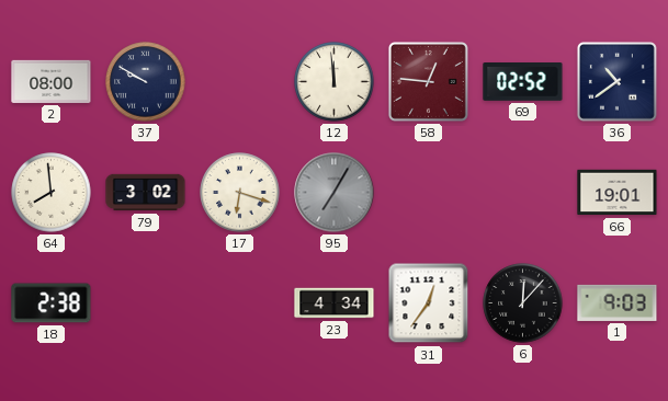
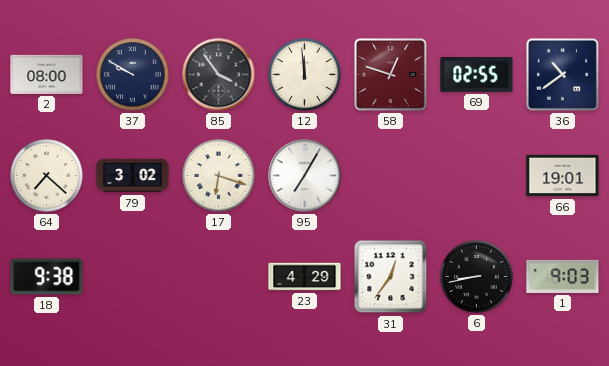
85: none -> 3:54 (219, 75)
58: 12:46 -> 12:48 (390, 74)
69: 02:52 -> 02:55 (477, 75)
64: 7:59 -> 7:22 (47, 176)
95 dial: grey -> white (305, 176)
18: 2:38 -> 9:38 (47, 277)
23: 4:34 -> 4:29 (305, 277)
6: 12:07 -> 8:43 (477, 277)
